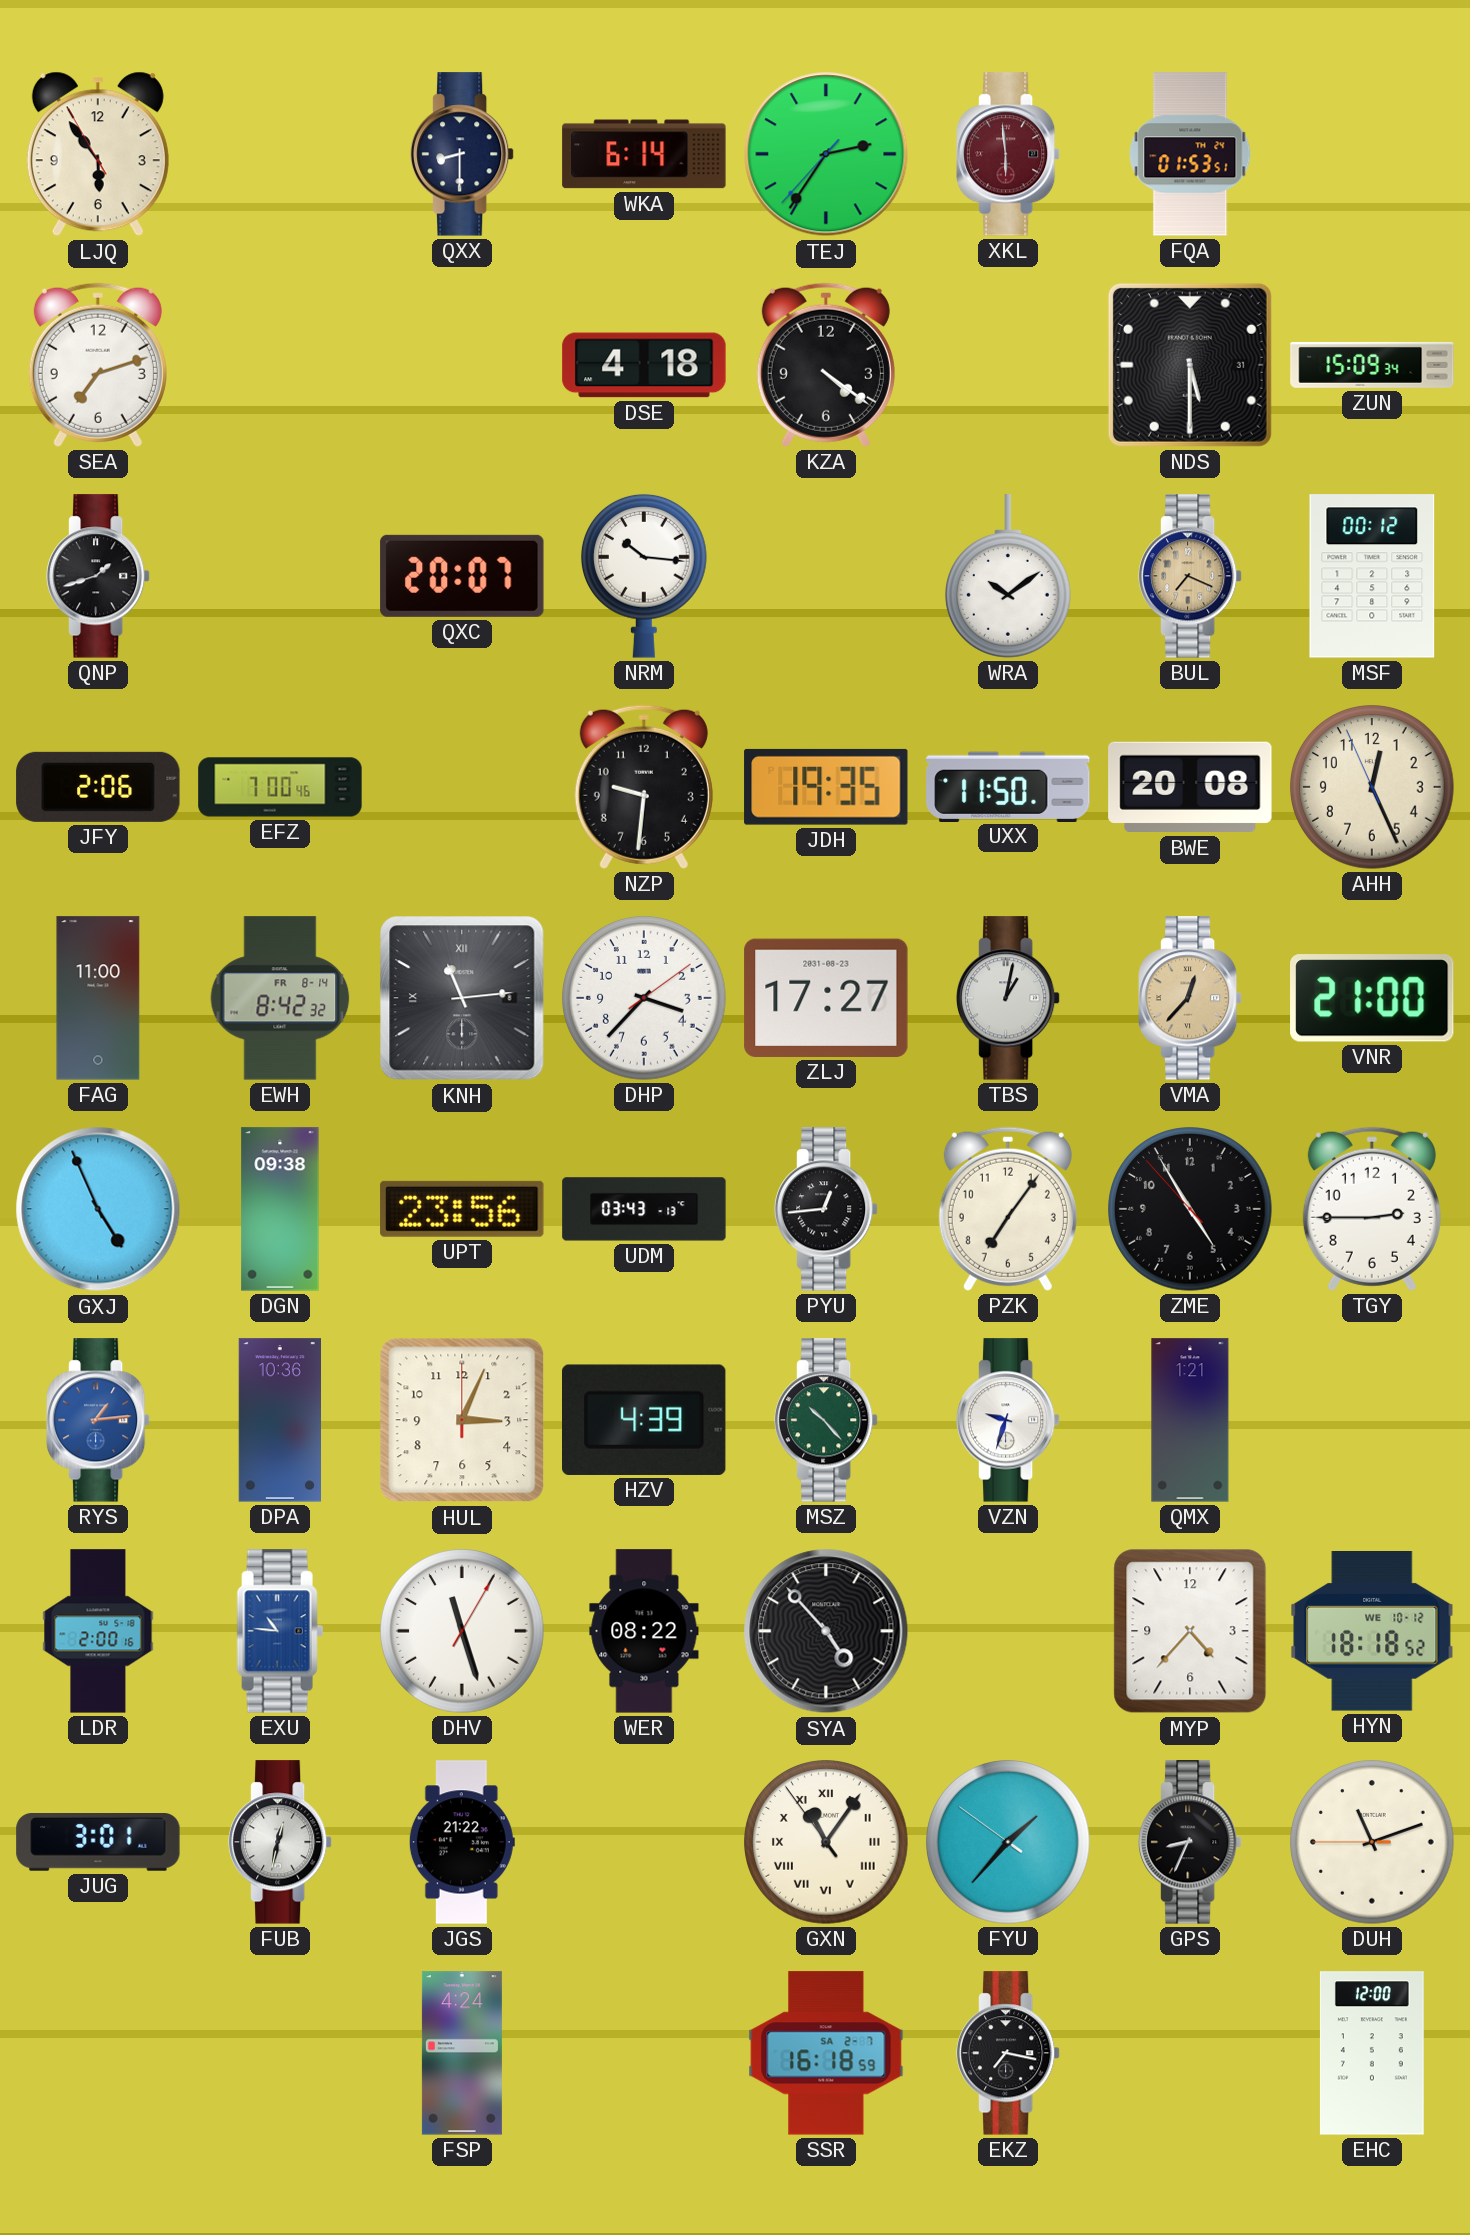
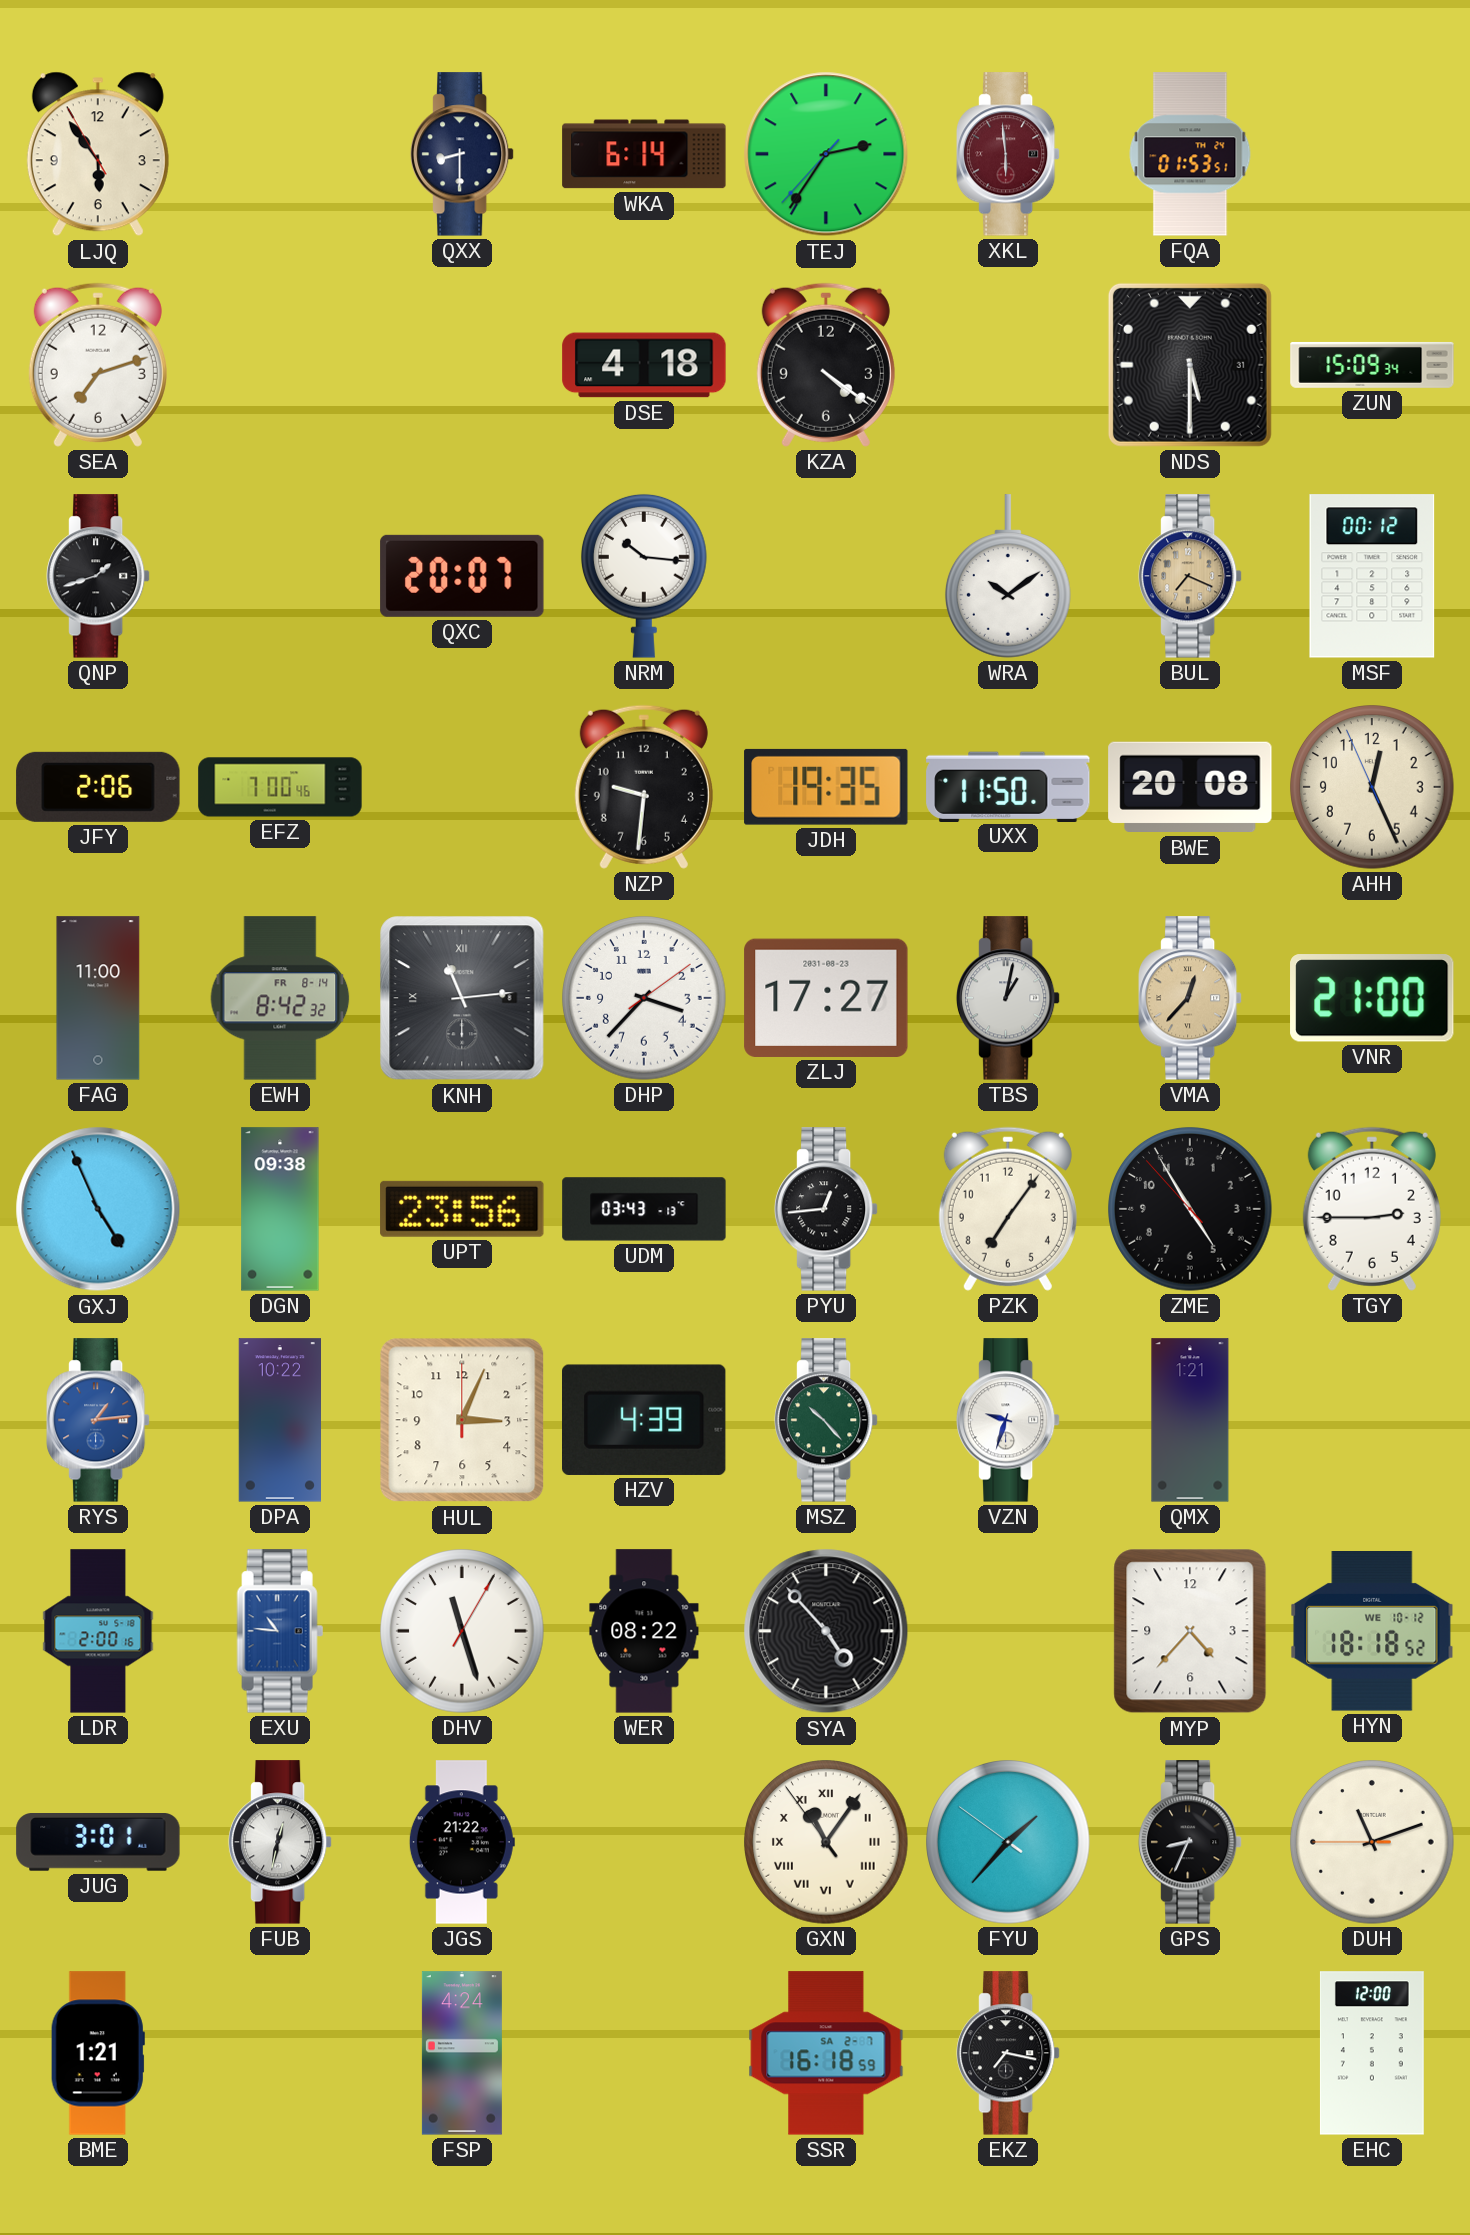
DPA: 10:36 -> 10:22 (279, 1420)
BME: none -> 1:21 (98, 2053)
